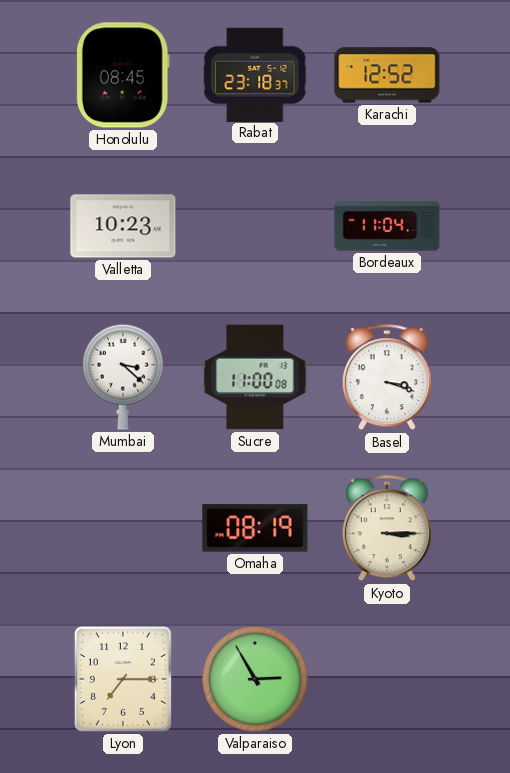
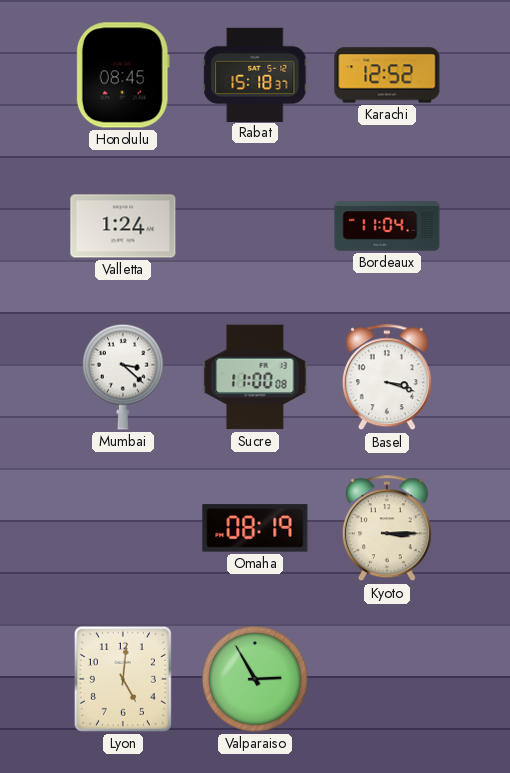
Rabat: 23:18 -> 15:18 (255, 74)
Valletta: 10:23 -> 1:24 (123, 226)
Lyon: 7:15 -> 5:01 (123, 679)
